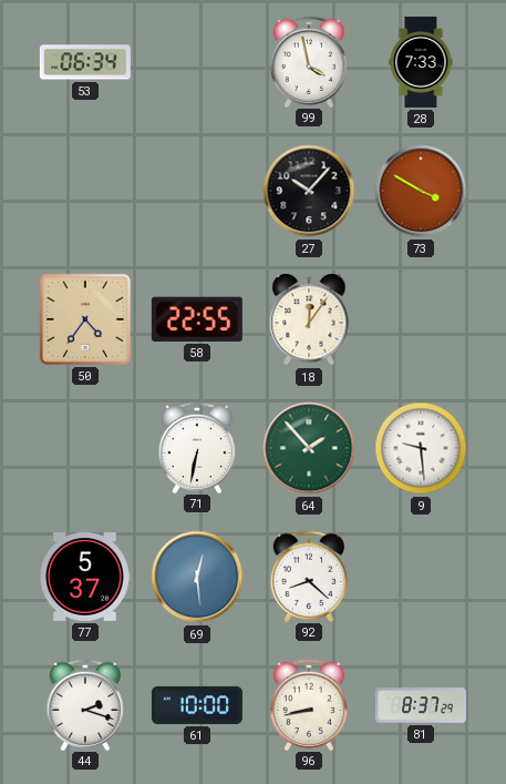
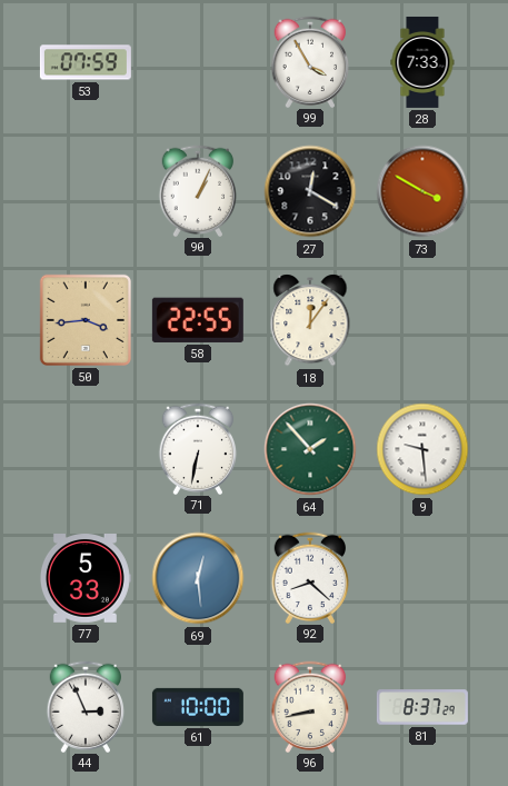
53: 06:34 -> 07:59 (86, 62)
99: 3:58 -> 3:55 (310, 61)
90: none -> 1:04 (198, 190)
27: 10:07 -> 12:20 (310, 191)
50: 4:36 -> 3:44 (86, 320)
77: 5:37 -> 5:33 (84, 579)
44: 2:18 -> 2:56 (86, 706)
